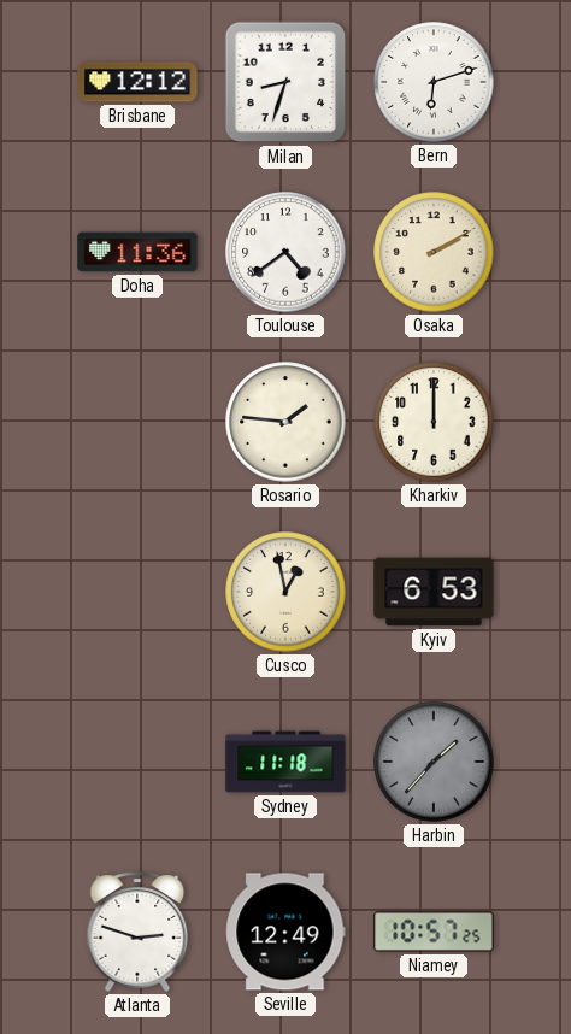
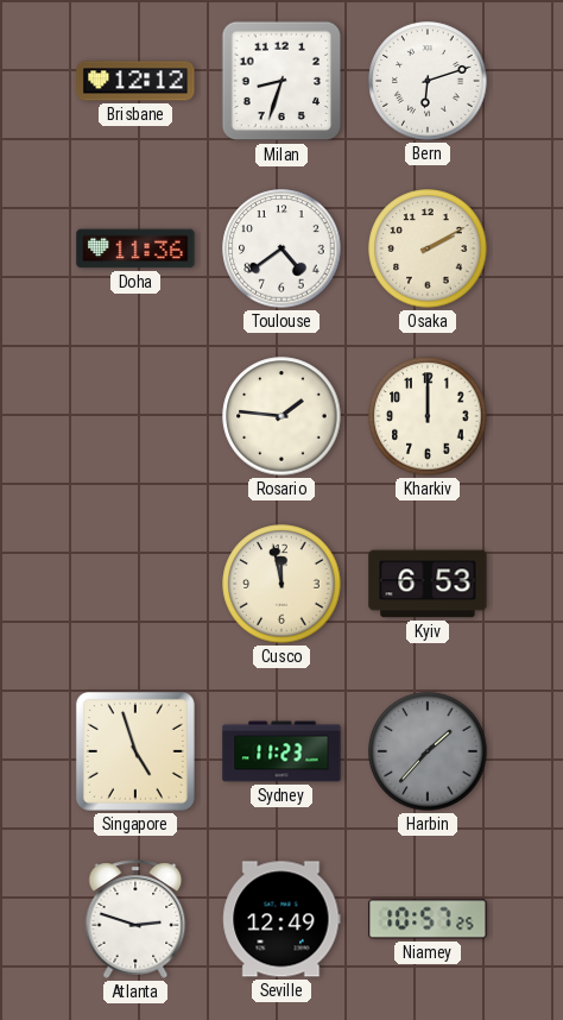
Cusco: 12:58 -> 11:58 (281, 584)
Singapore: none -> 4:57 (135, 751)
Sydney: 11:18 -> 11:23 (281, 751)
